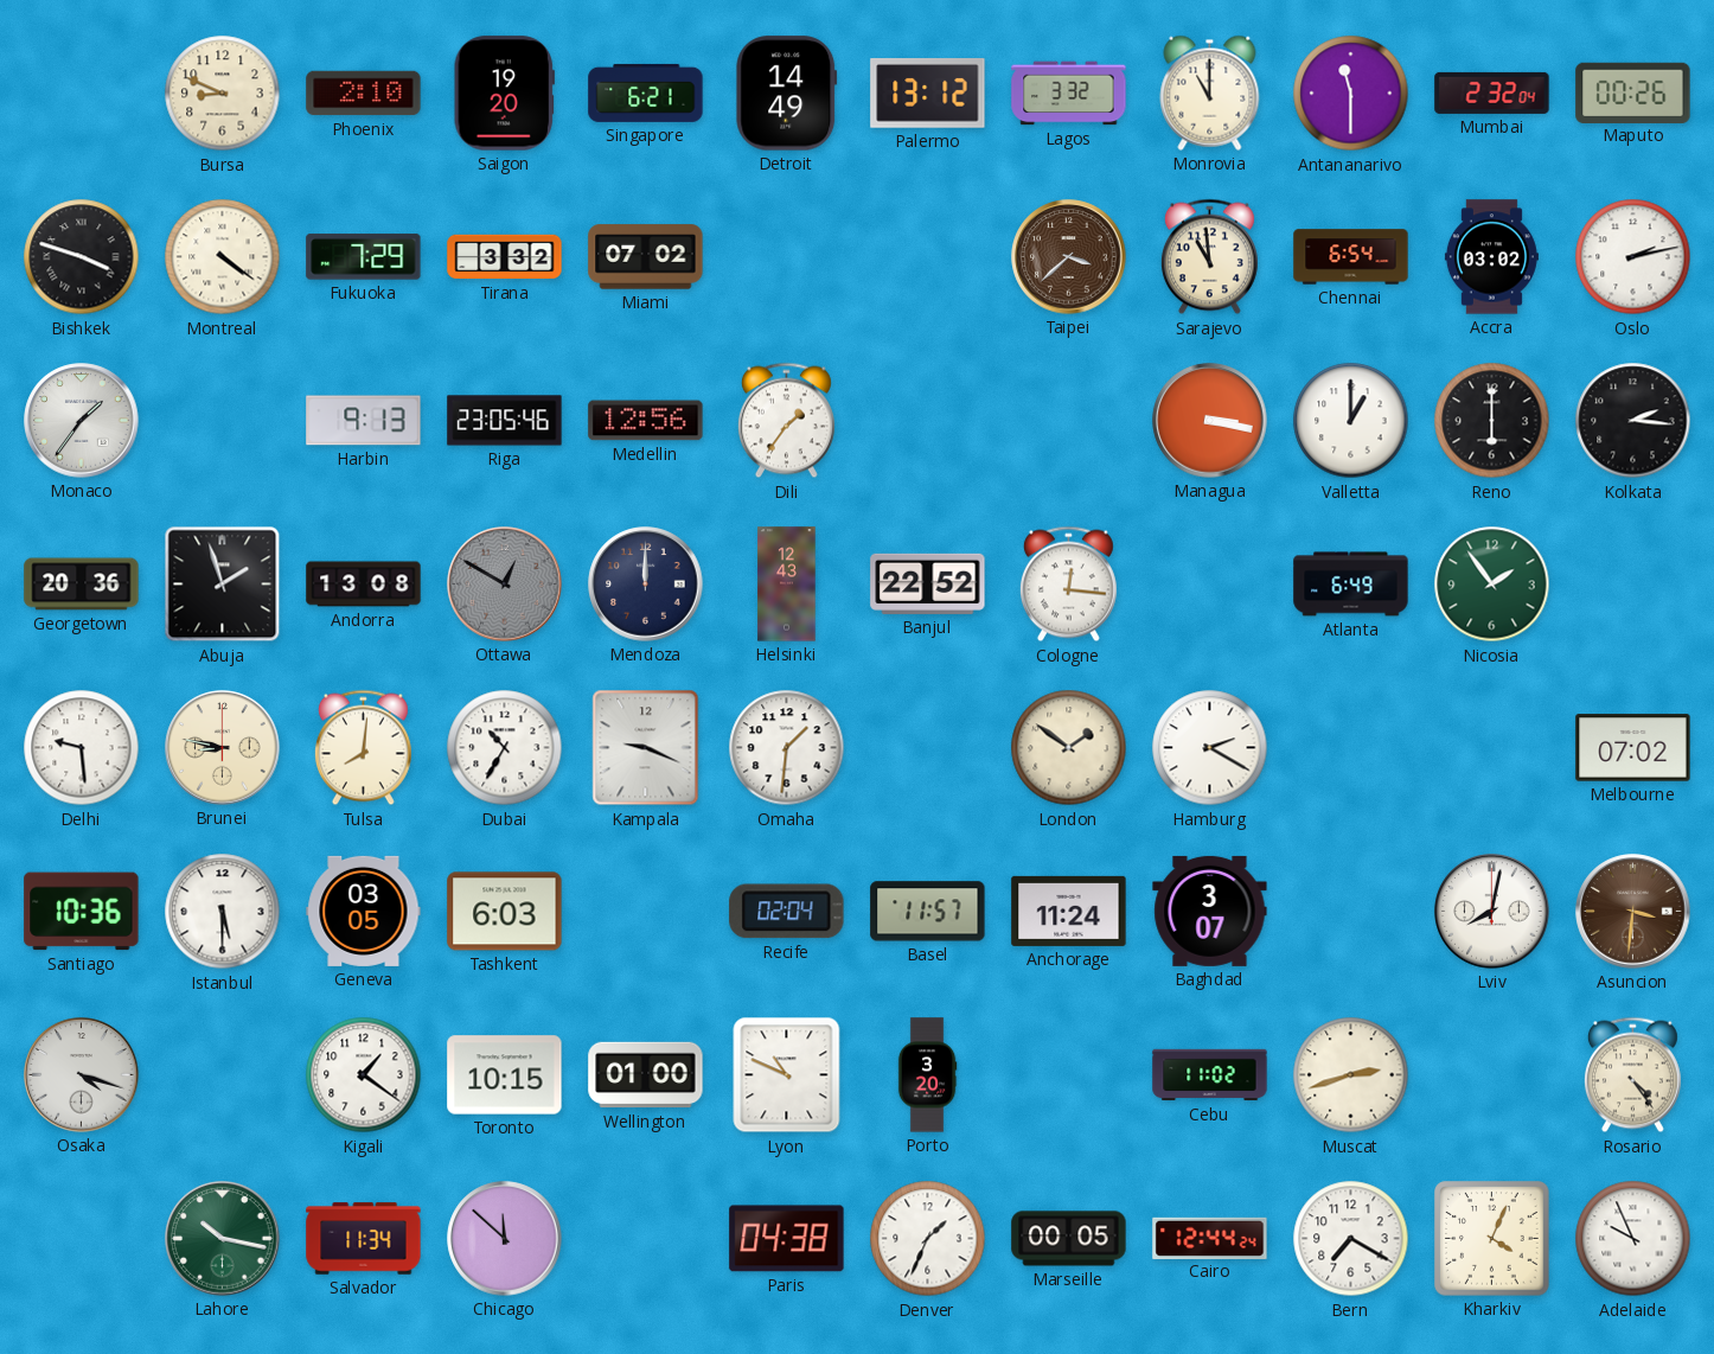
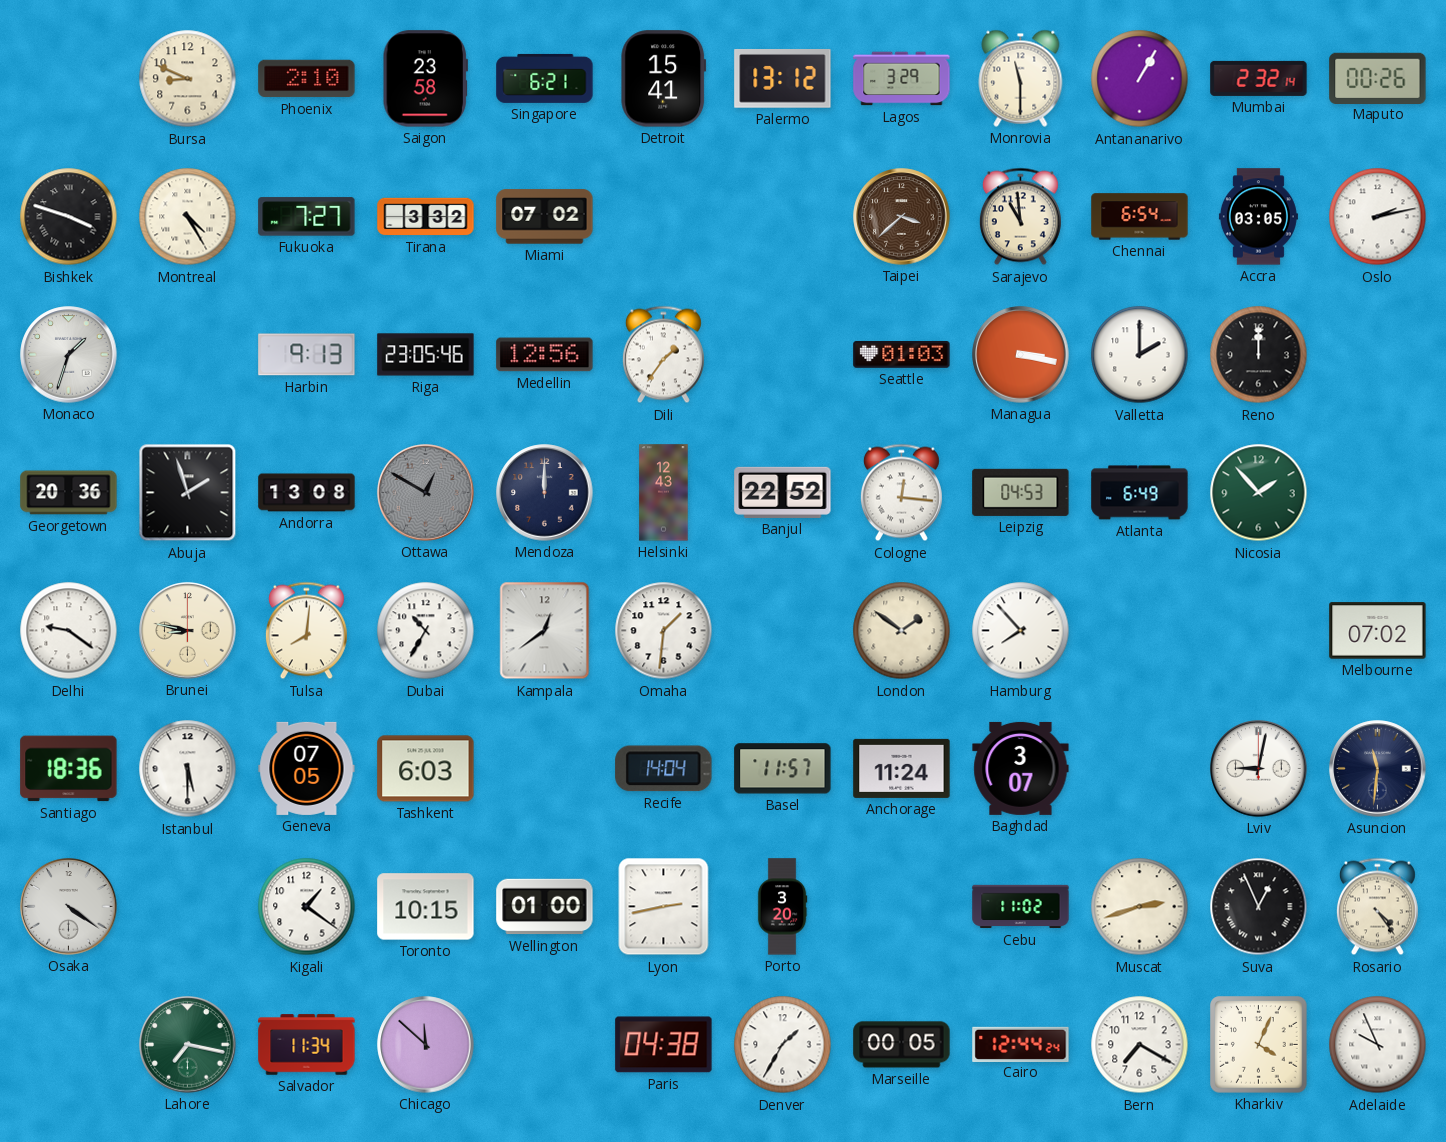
Saigon: 19:20 -> 23:58 (425, 79)
Detroit: 14:49 -> 15:41 (664, 79)
Lagos: 3:32 -> 3:29 (902, 79)
Monrovia: 11:00 -> 11:30 (1021, 78)
Antananarivo: 11:30 -> 1:05 (1140, 79)
Mumbai: 2:32:04 -> 2:32:14 (1259, 78)
Montreal: 4:21 -> 4:25 (188, 217)
Fukuoka: 7:29 -> 7:27 (307, 217)
Accra: 03:02 -> 03:05 (1258, 217)
Monaco: 1:36 -> 1:33 (69, 355)
Seattle: none -> 01:03 (902, 355)
Valletta: 1:00 -> 2:00 (1140, 355)
Reno: 6:00 -> 12:00 (1259, 355)
Kolkata: 2:16 -> none (1633, 421)
Leipzig: none -> 04:53 (1021, 492)
Nicosia: 1:54 -> 1:53 (1259, 493)
Delhi: 9:29 -> 9:21 (69, 631)
Kampala: 9:19 -> 12:39 (545, 631)
Hamburg: 2:20 -> 7:53 (1021, 631)
Santiago: 10:36 -> 18:36 (69, 769)
Geneva: 03:05 -> 07:05 (307, 768)
Recife: 02:04 -> 14:04 (664, 769)
Lviv: 8:02 -> 9:02 (1259, 769)
Asuncion: 3:31 -> 11:31 (1378, 769)
Asuncion dial: brown -> navy (1378, 769)
Osaka: 4:18 -> 4:21 (69, 907)
Lyon: 10:49 -> 2:43 (664, 907)
Suva: none -> 12:56 (1259, 907)
Lahore: 10:17 -> 7:17 (188, 1045)
Denver: 1:34 -> 1:35 (783, 1045)
